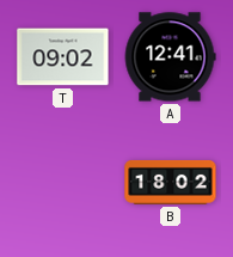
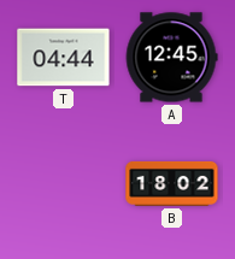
T: 09:02 -> 04:44 (64, 58)
A: 12:41 -> 12:45 (171, 58)
